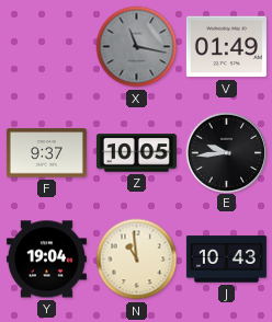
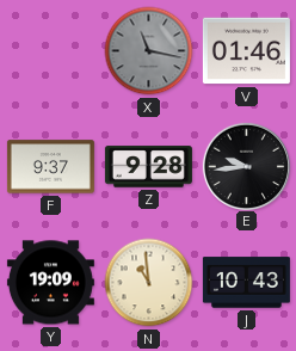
V: 01:49 -> 01:46 (246, 51)
Z: 10:05 -> 9:28 (148, 167)
Y: 19:04 -> 19:09 (50, 283)
